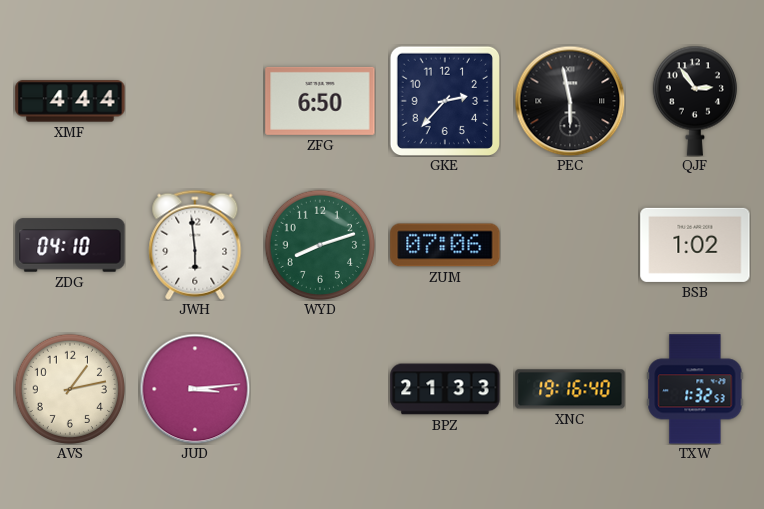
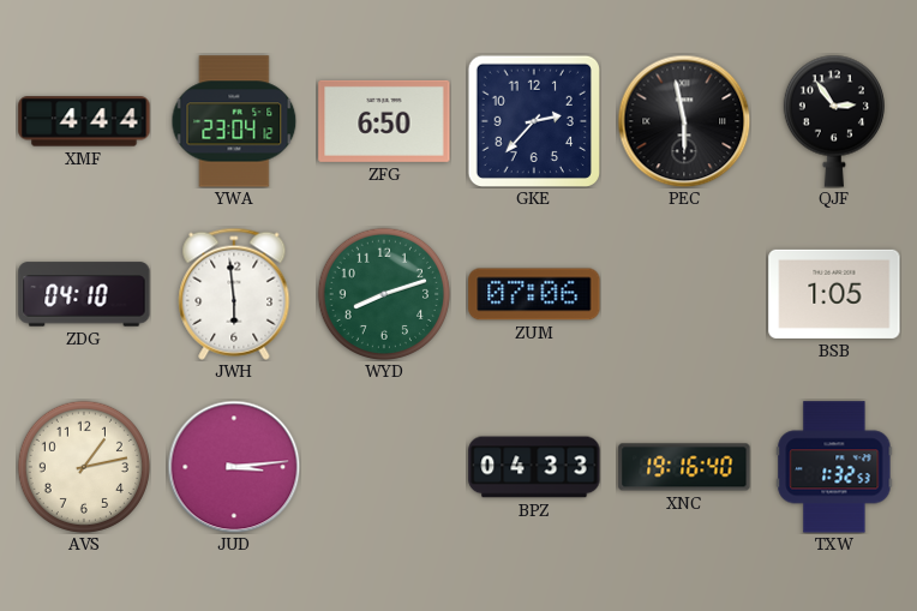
YWA: none -> 23:04 (234, 121)
BSB: 1:02 -> 1:05 (834, 294)
BPZ: 21:33 -> 04:33 (534, 467)
